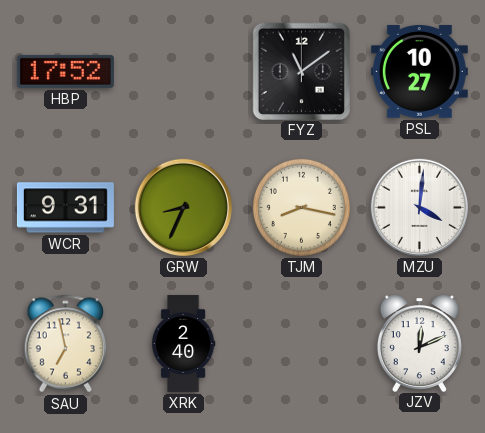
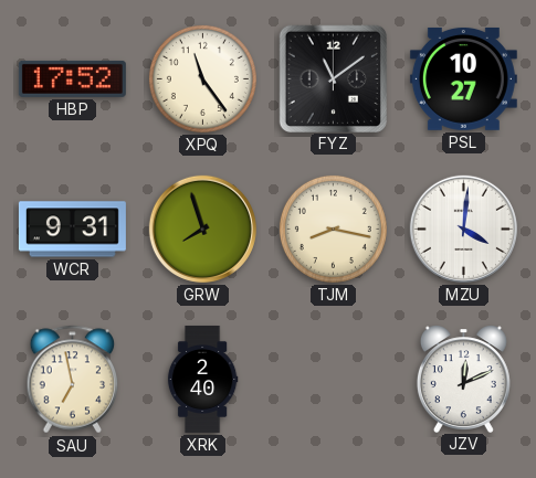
XPQ: none -> 11:24 (202, 78)
GRW: 8:34 -> 7:57 (202, 229)
